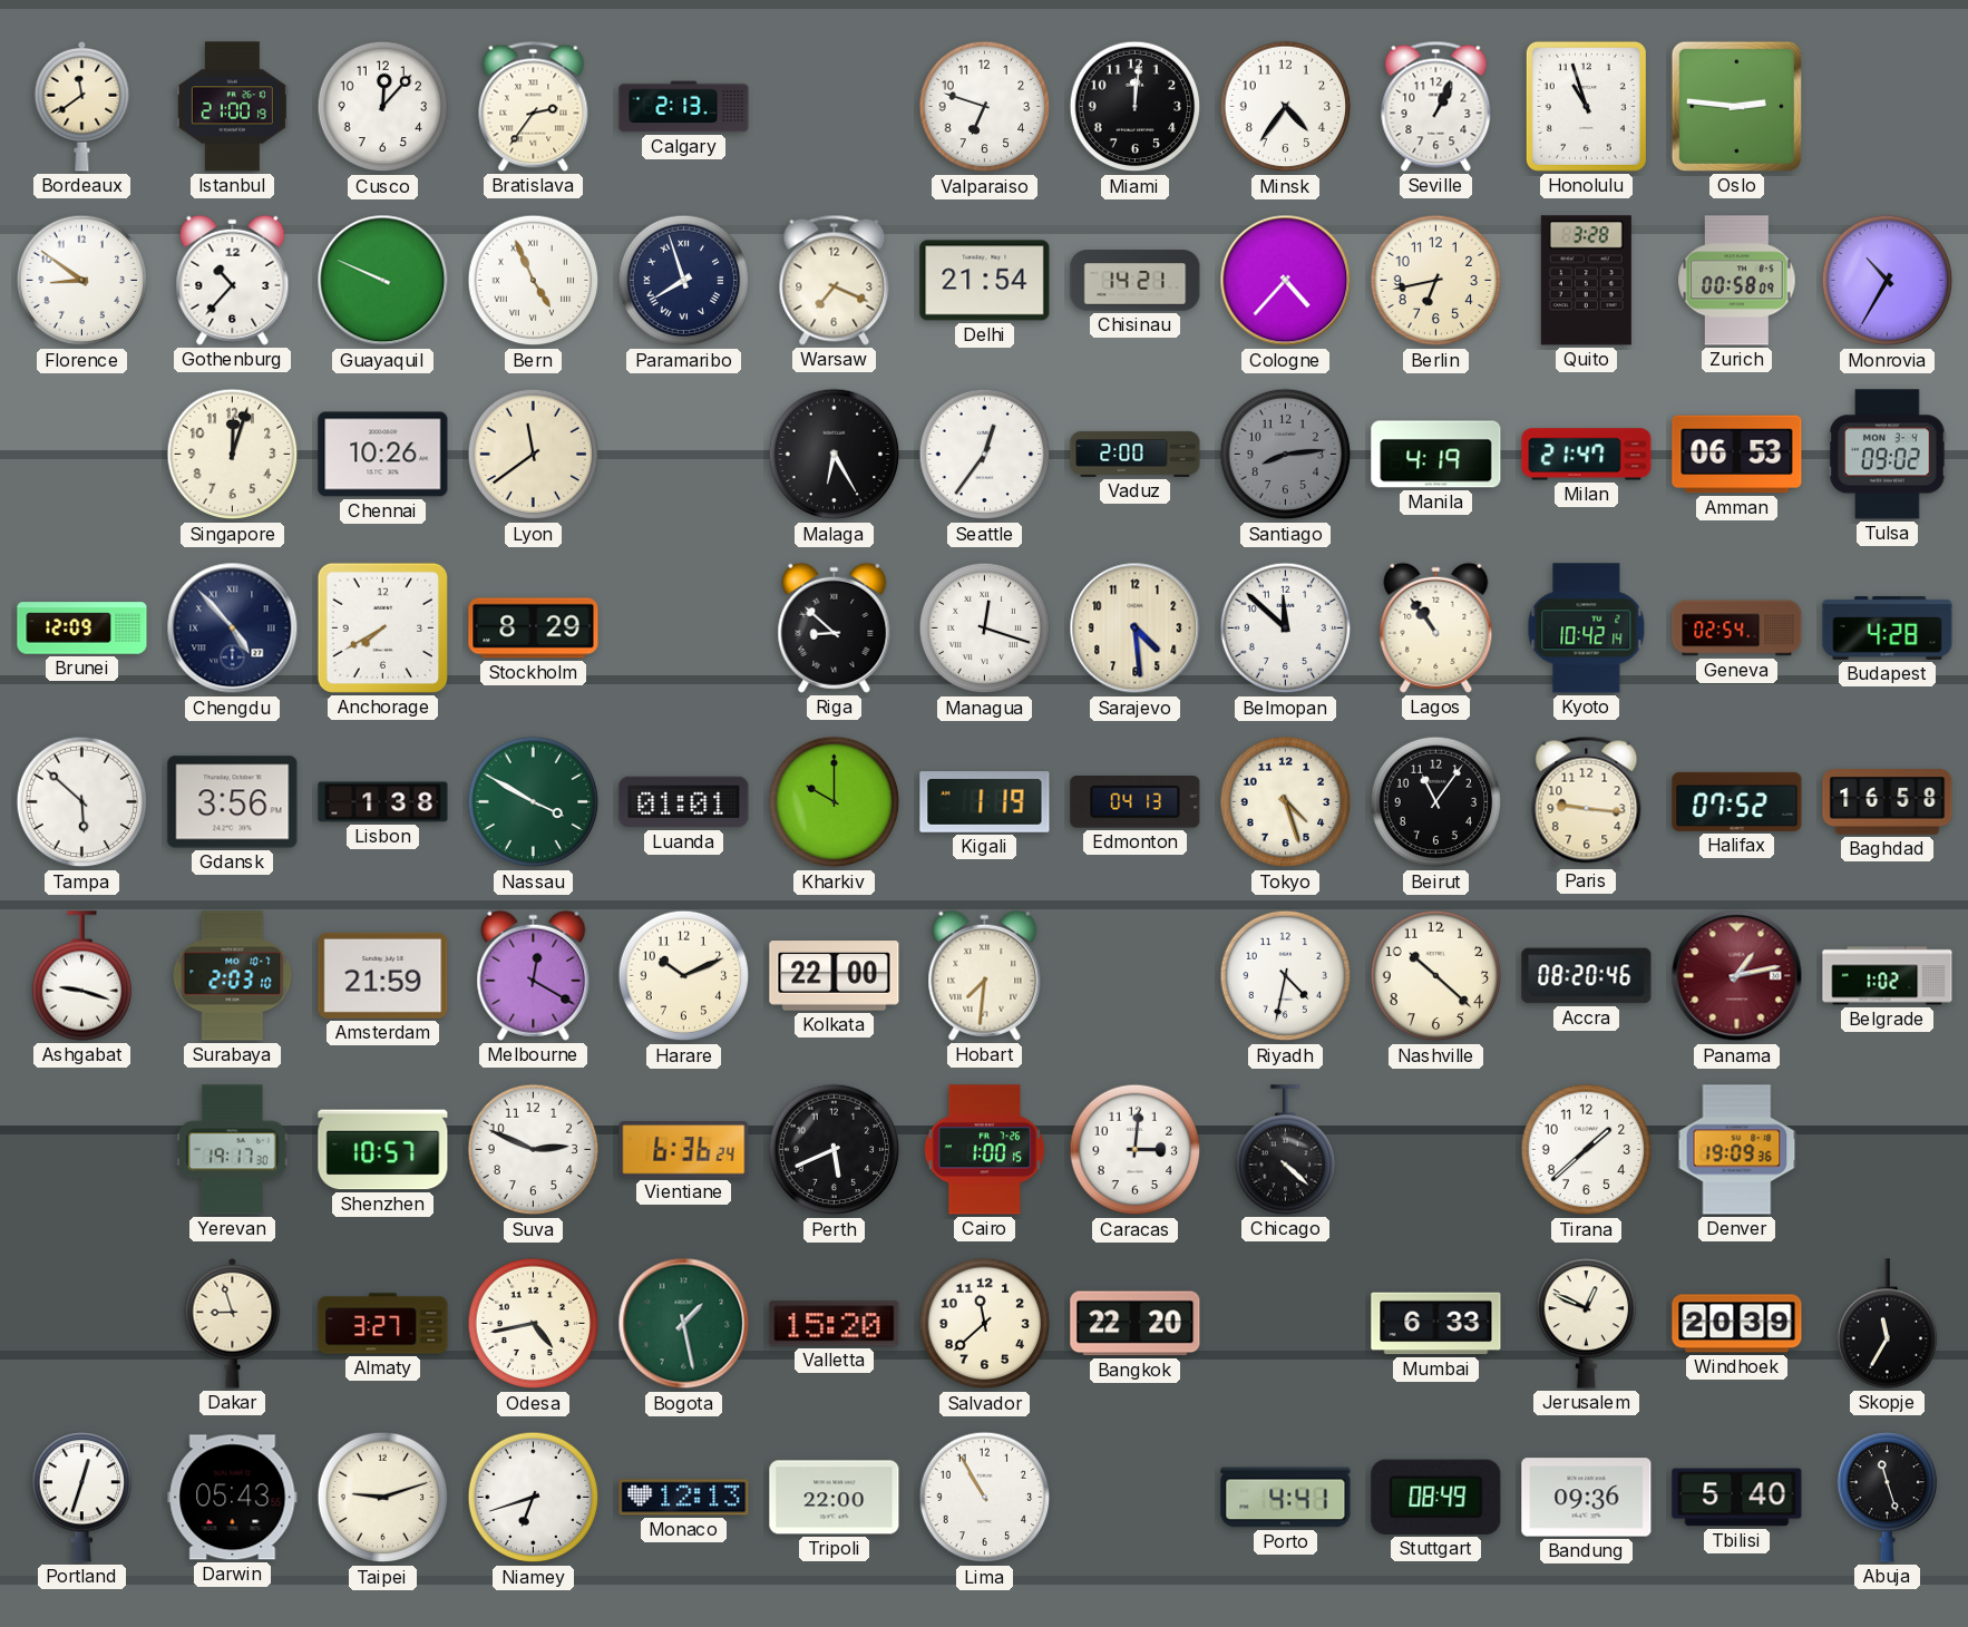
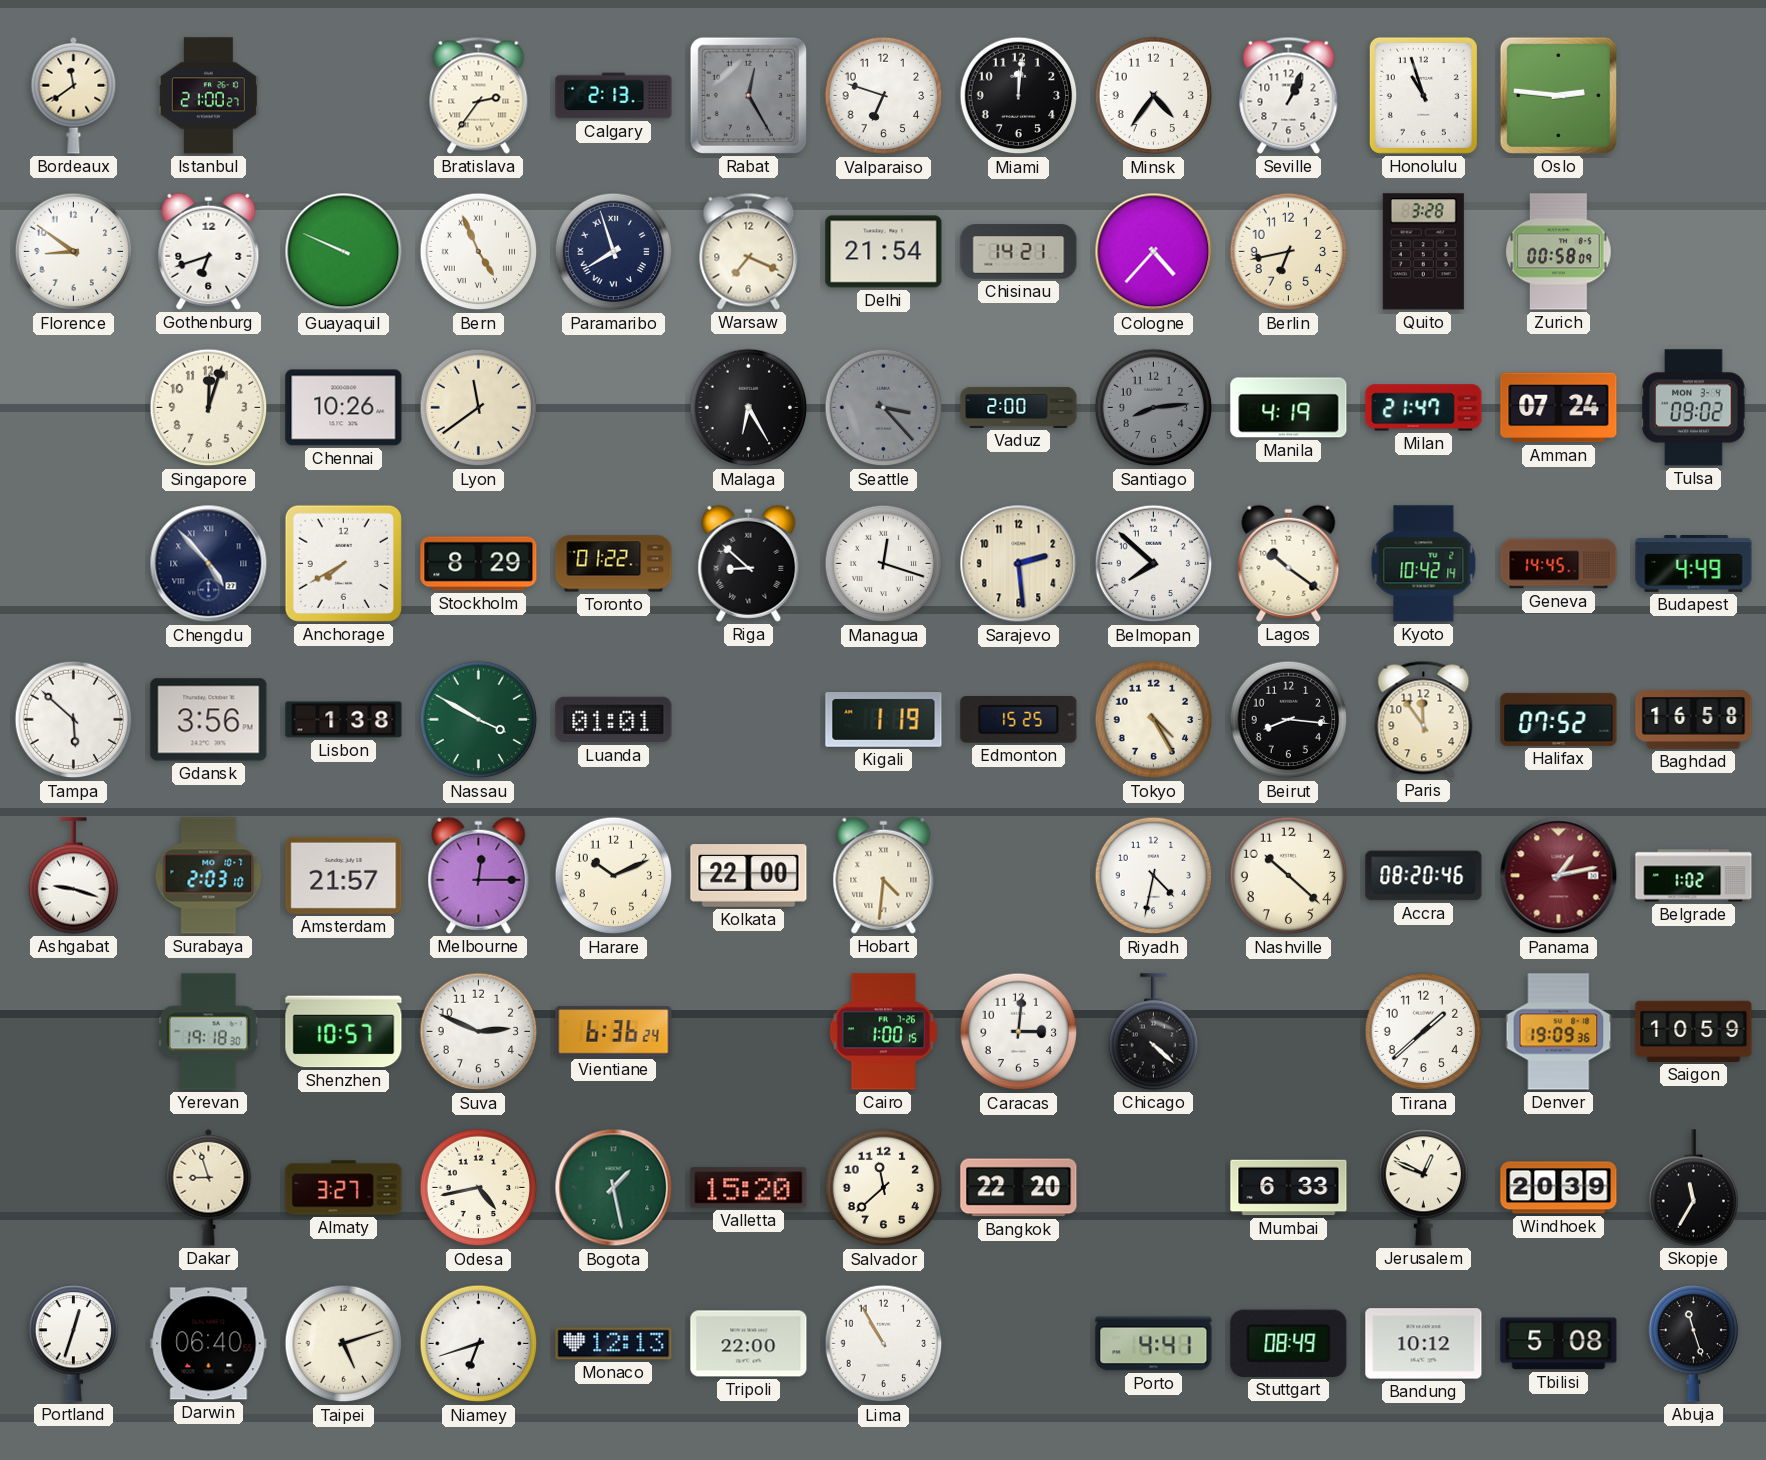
Istanbul: 21:00:19 -> 21:00:27 (208, 96)
Cusco: 12:07 -> none (383, 107)
Rabat: none -> 12:25 (748, 95)
Gothenburg: 10:37 -> 6:42 (209, 251)
Monrovia: 10:35 -> none (1888, 281)
Seattle: 12:36 -> 3:23 (884, 408)
Seattle dial: white -> grey (884, 408)
Amman: 06:53 -> 07:24 (1559, 408)
Brunei: 12:09 -> none (82, 629)
Toronto: none -> 01:22 (614, 564)
Sarajevo: 4:29 -> 2:29 (1019, 564)
Belmopan: 11:52 -> 7:52 (1154, 564)
Lagos: 10:54 -> 10:21 (1289, 563)
Geneva: 02:54 -> 14:45 (1559, 564)
Budapest: 4:28 -> 4:49 (1694, 564)
Kharkiv: 10:00 -> none (835, 802)
Edmonton: 04:13 -> 15:25 (1019, 720)
Tokyo: 4:27 -> 4:25 (1154, 720)
Beirut: 11:06 -> 8:16 (1289, 720)
Paris: 9:16 -> 11:54 (1424, 719)
Amsterdam: 21:59 -> 21:57 (344, 875)
Melbourne: 12:20 -> 12:15 (479, 875)
Hobart: 7:31 -> 4:31 (884, 875)
Yerevan: 19:17 -> 19:18 (208, 1032)
Perth: 5:41 -> none (835, 1150)
Saigon: none -> 10:59 (1694, 1031)
Darwin: 05:43 -> 06:40 (209, 1344)
Taipei: 9:12 -> 5:12 (344, 1344)
Bandung: 09:36 -> 10:12 (1424, 1344)
Tbilisi: 5:40 -> 5:08 (1559, 1344)
